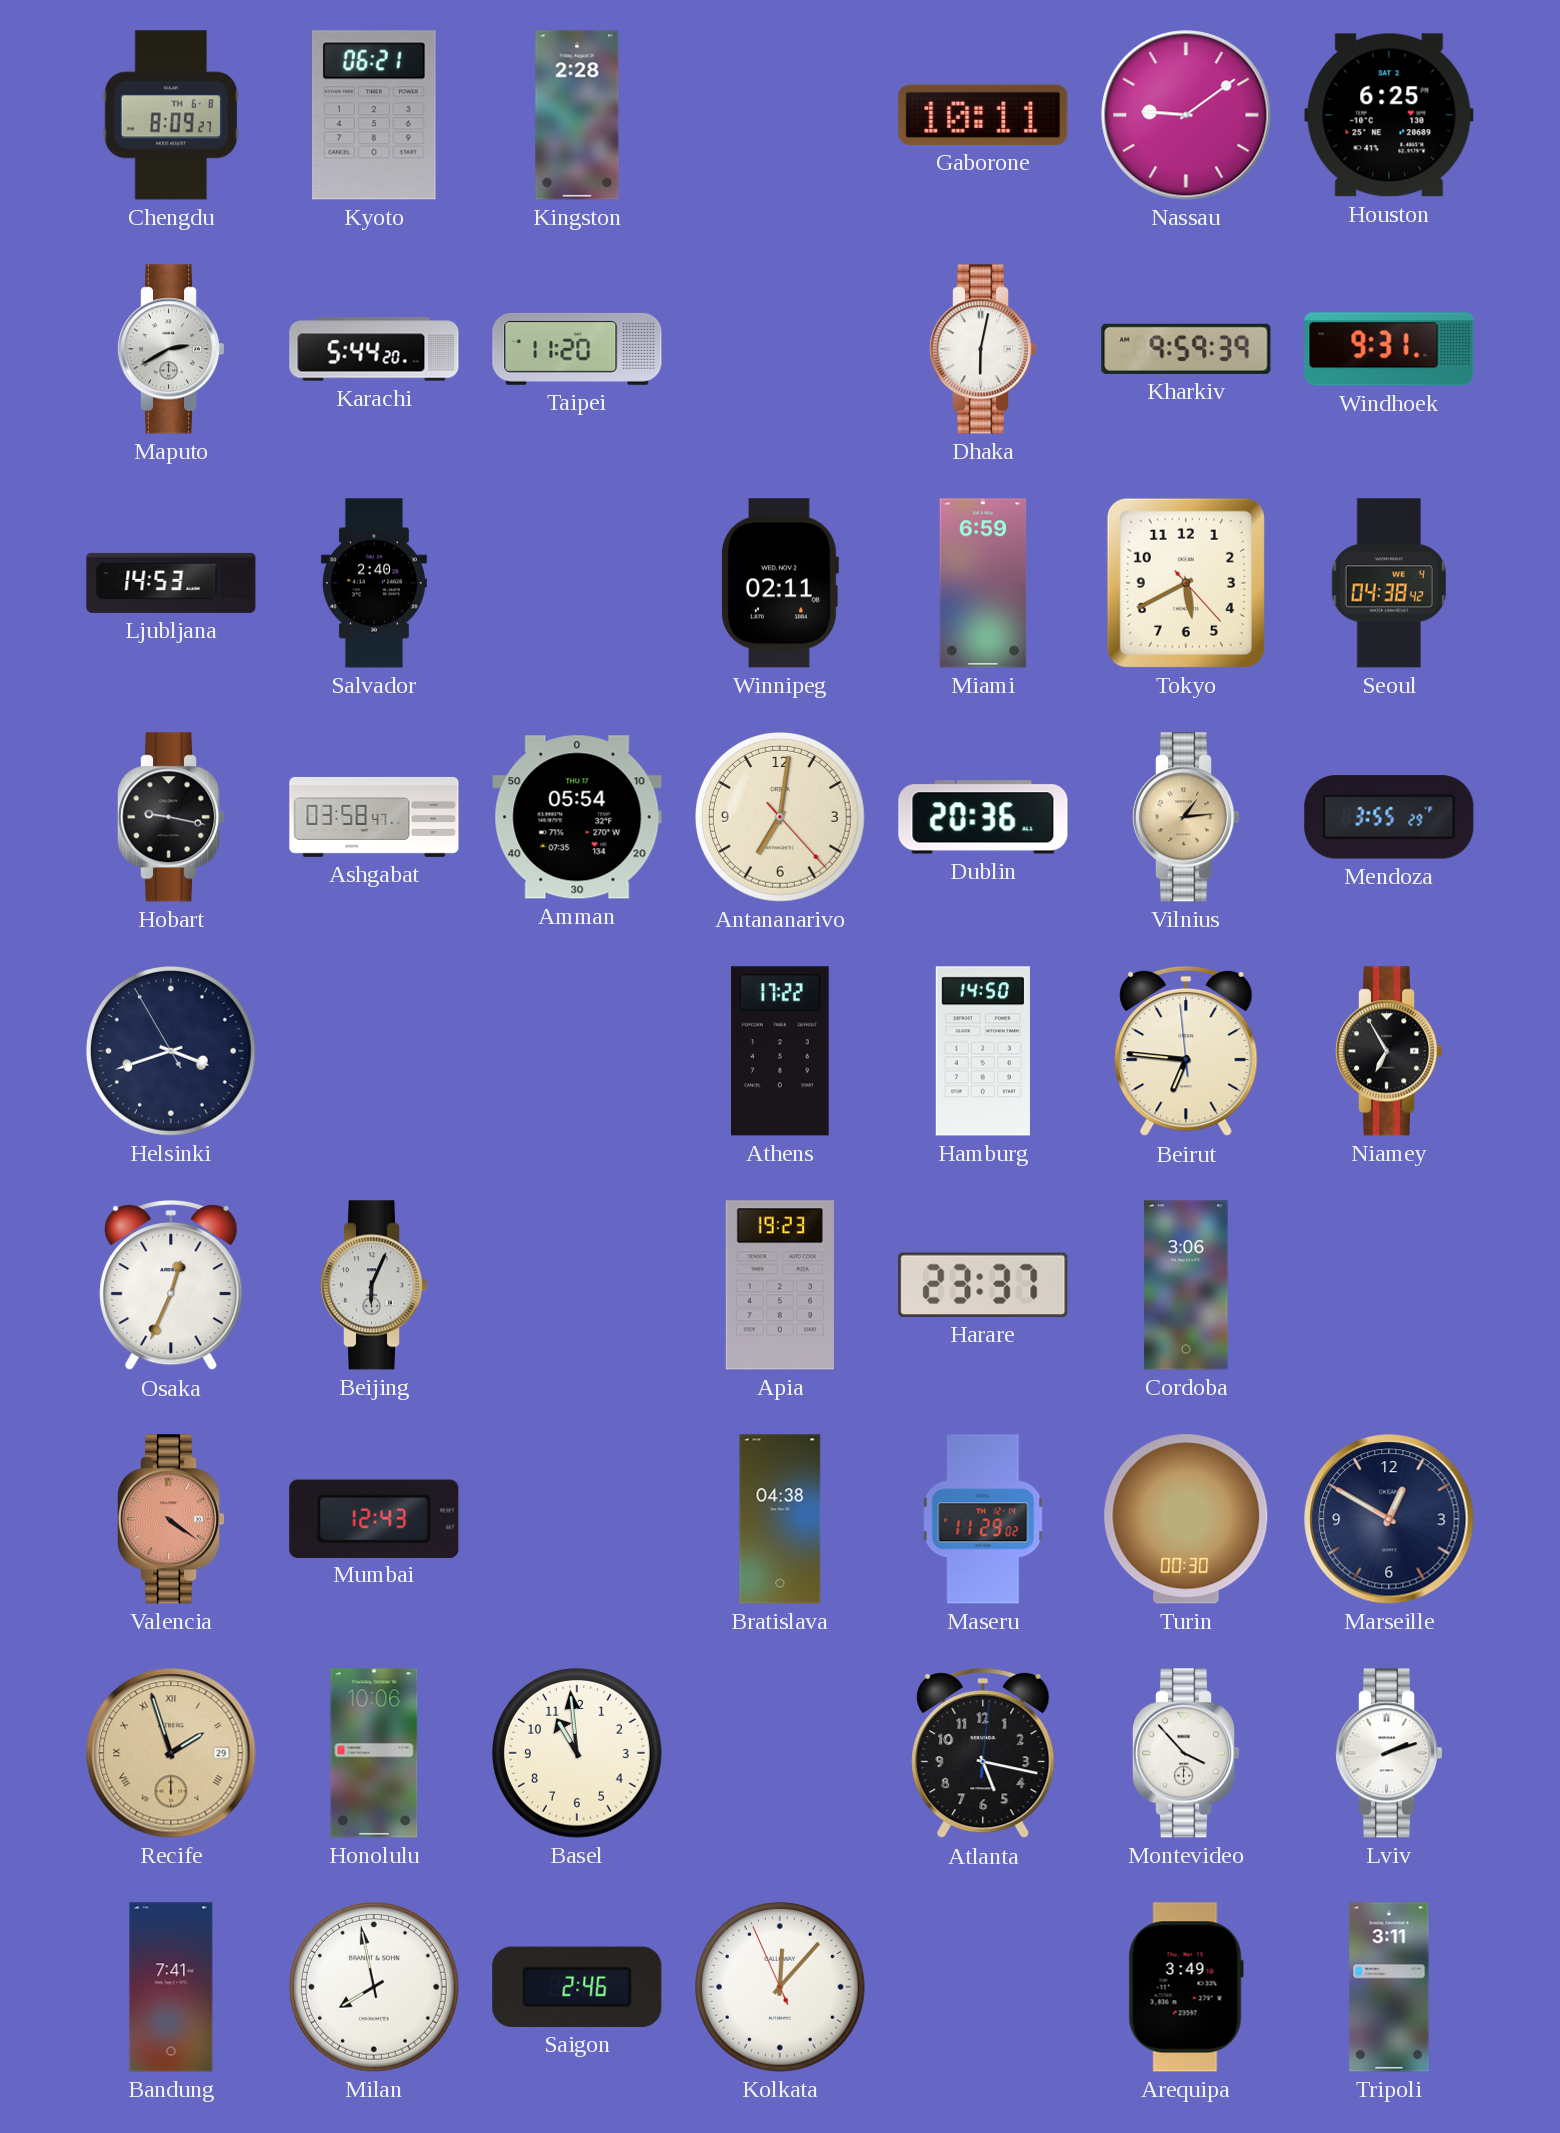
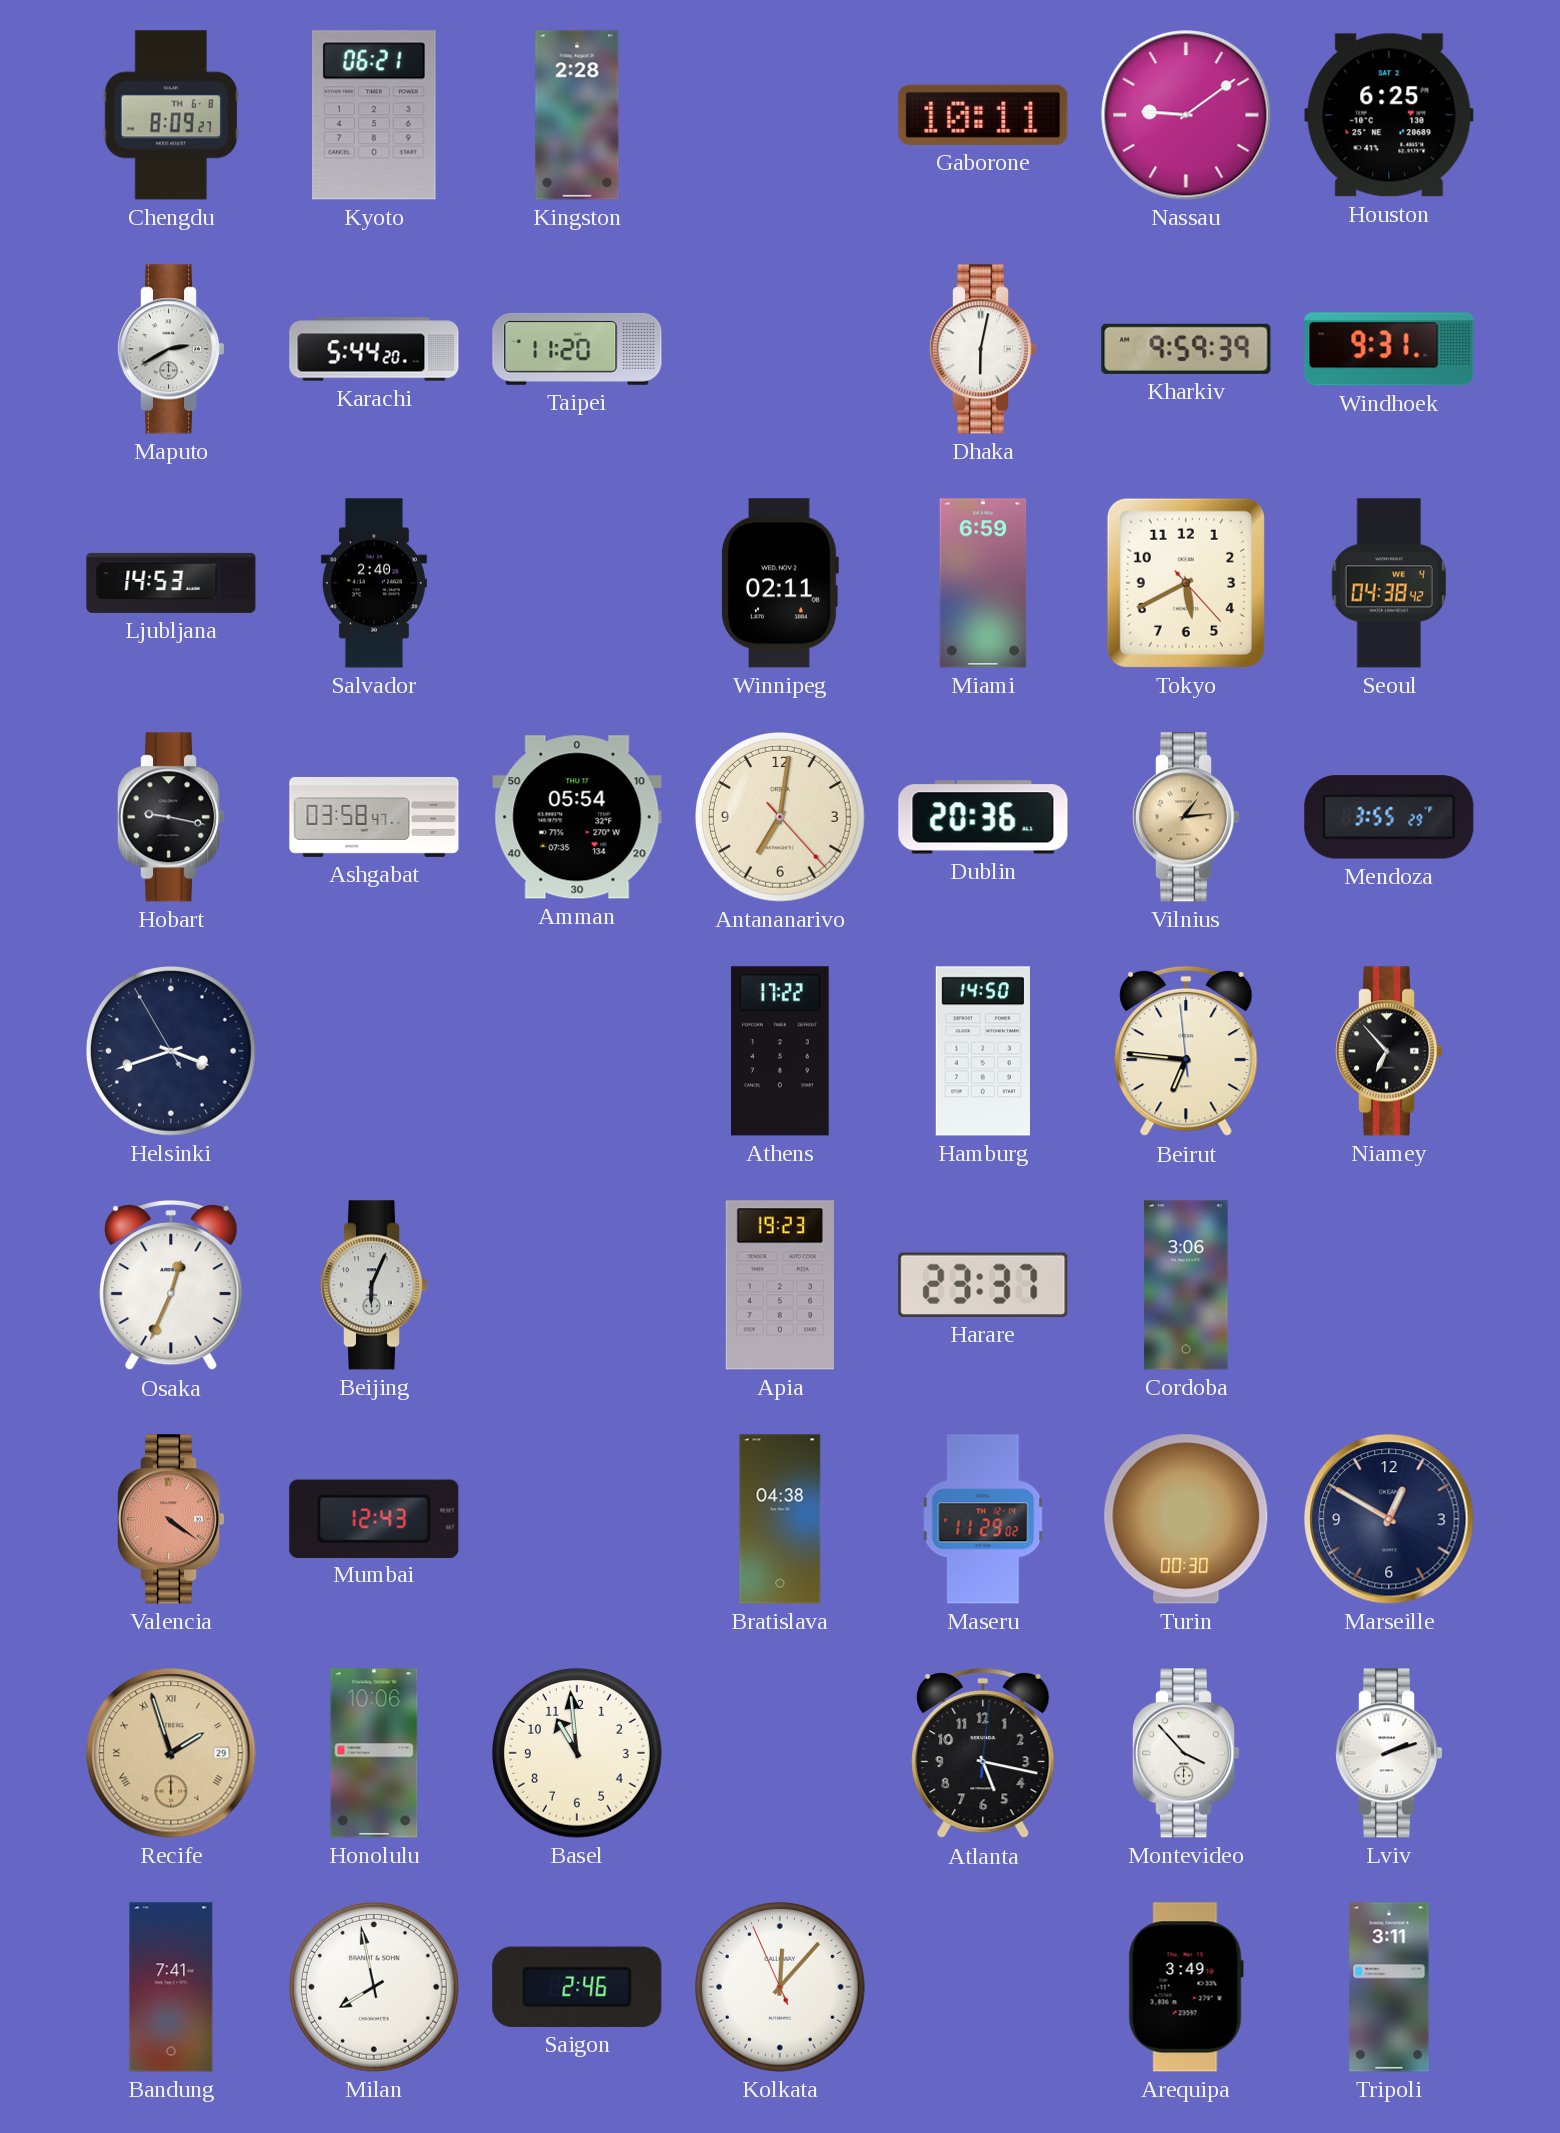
Niamey: 6:55 -> 6:53 (1389, 1051)
